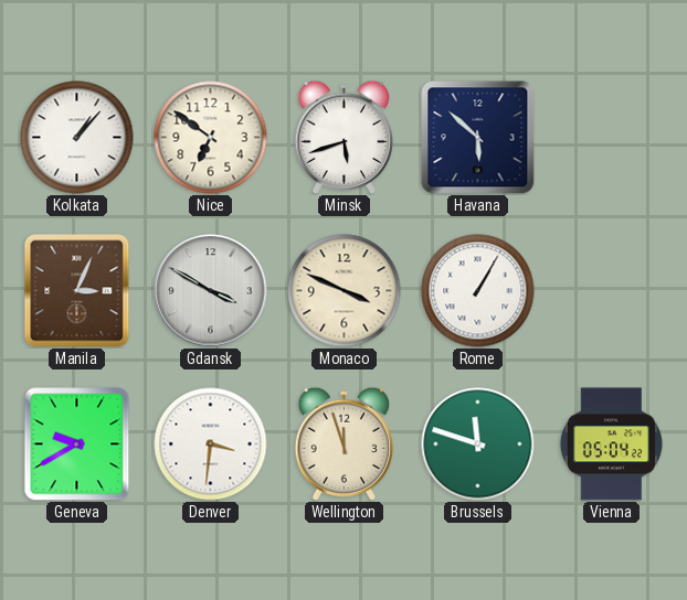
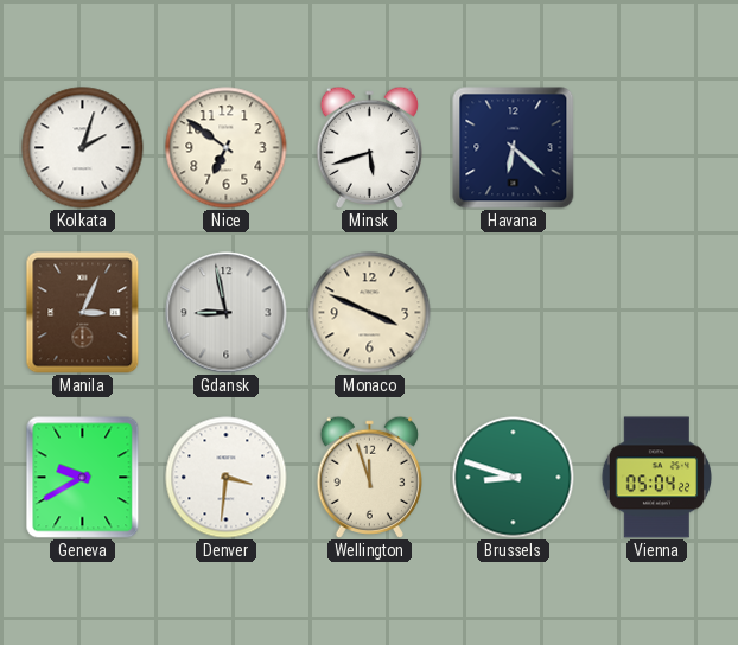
Kolkata: 1:07 -> 2:03 (83, 148)
Havana: 5:52 -> 6:22 (514, 148)
Gdansk: 3:50 -> 8:58 (227, 313)
Rome: 1:05 -> none (478, 291)
Brussels: 11:48 -> 8:48 (514, 478)
